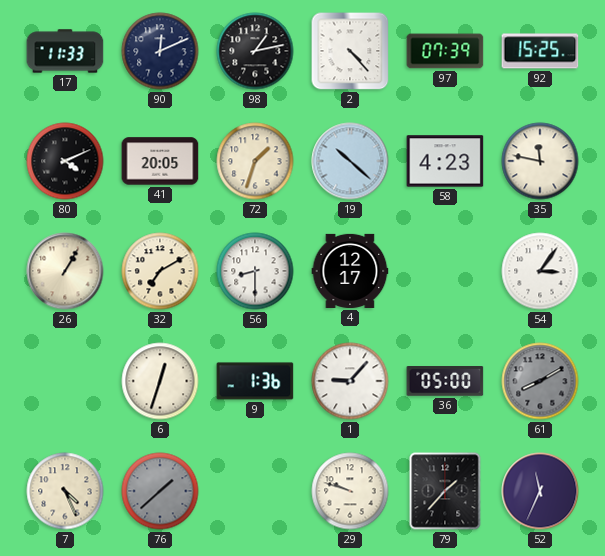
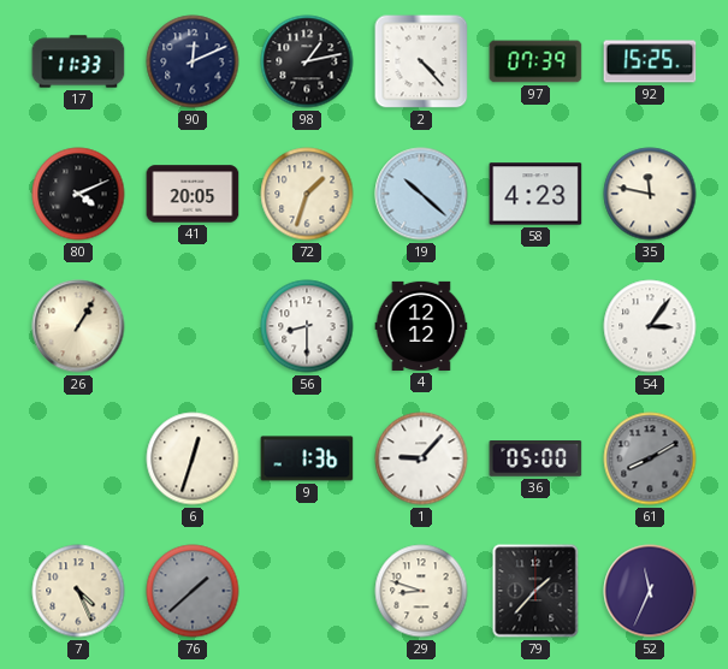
32: 7:10 -> none (160, 271)
4: 12:17 -> 12:12 (421, 326)
29: 9:48 -> 8:48 (421, 591)
